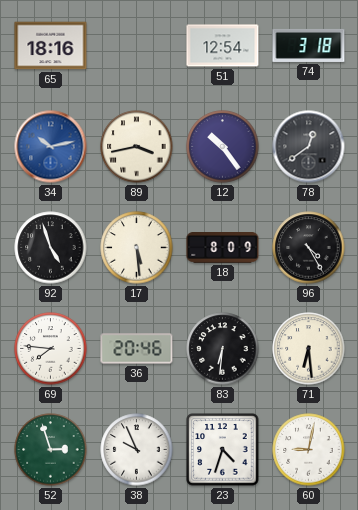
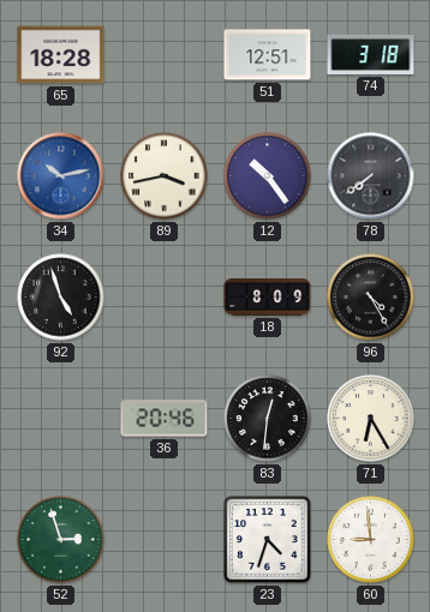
65: 18:16 -> 18:28 (61, 55)
51: 12:54 -> 12:51 (268, 55)
78: 12:39 -> 7:39 (371, 176)
17: 5:29 -> none (137, 248)
69: 7:46 -> none (51, 349)
83: 6:31 -> 12:31 (268, 419)
71: 6:29 -> 6:25 (371, 419)
38: 9:56 -> none (137, 450)
60: 9:02 -> 8:59 (371, 540)
